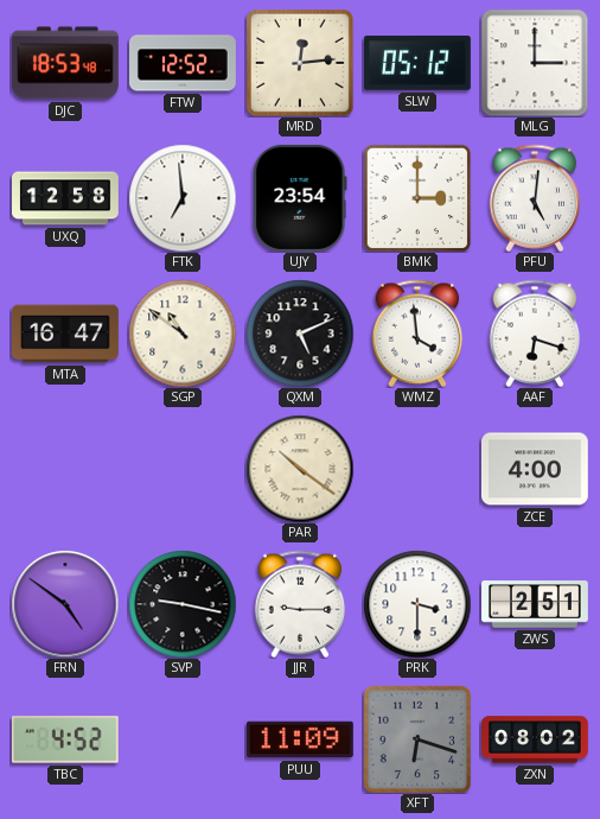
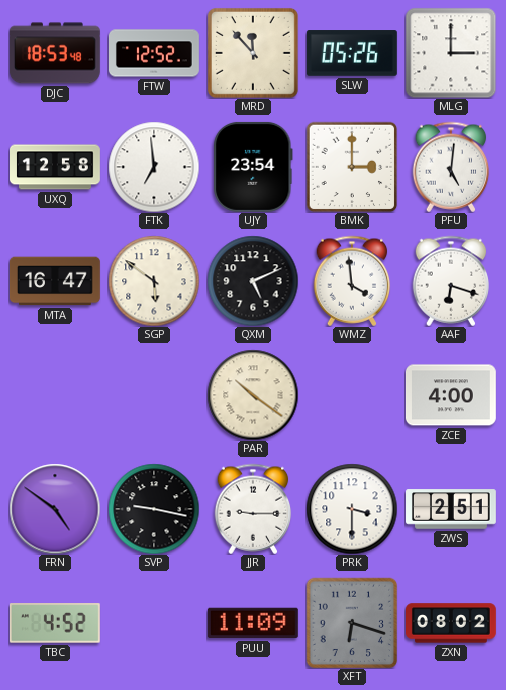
MRD: 12:14 -> 11:53 (253, 53)
SLW: 05:12 -> 05:26 (352, 53)
SGP: 10:51 -> 5:51 (154, 281)
